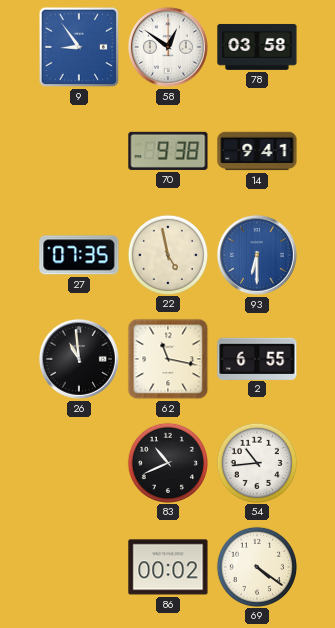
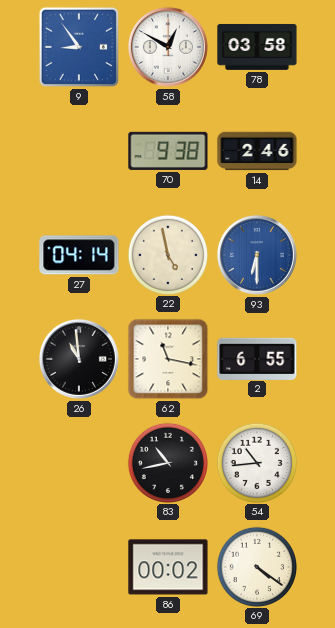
58: 12:51 -> 12:50 (168, 47)
14: 9:41 -> 2:46 (257, 151)
27: 07:35 -> 04:14 (79, 255)
83: 10:41 -> 10:43 (167, 462)
